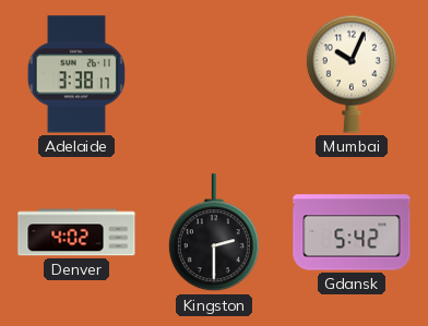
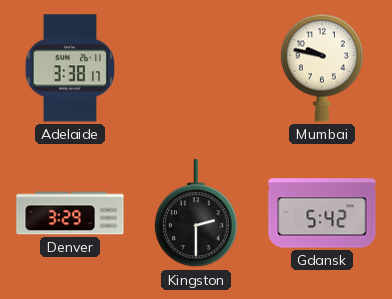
Mumbai: 10:04 -> 9:47 (322, 68)
Denver: 4:02 -> 3:29 (70, 213)
